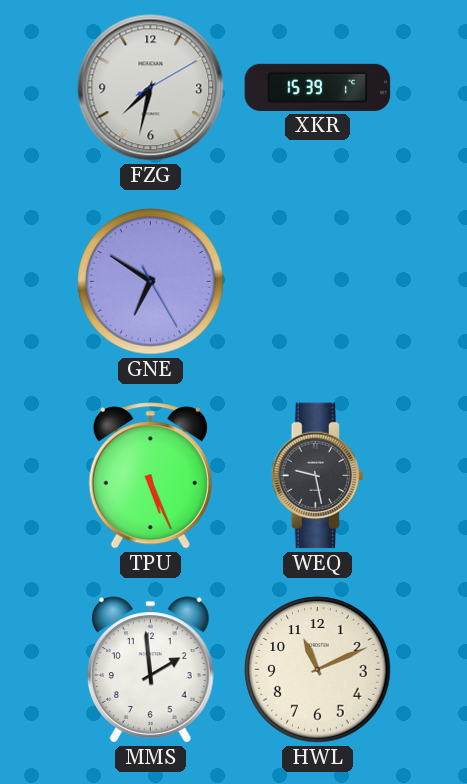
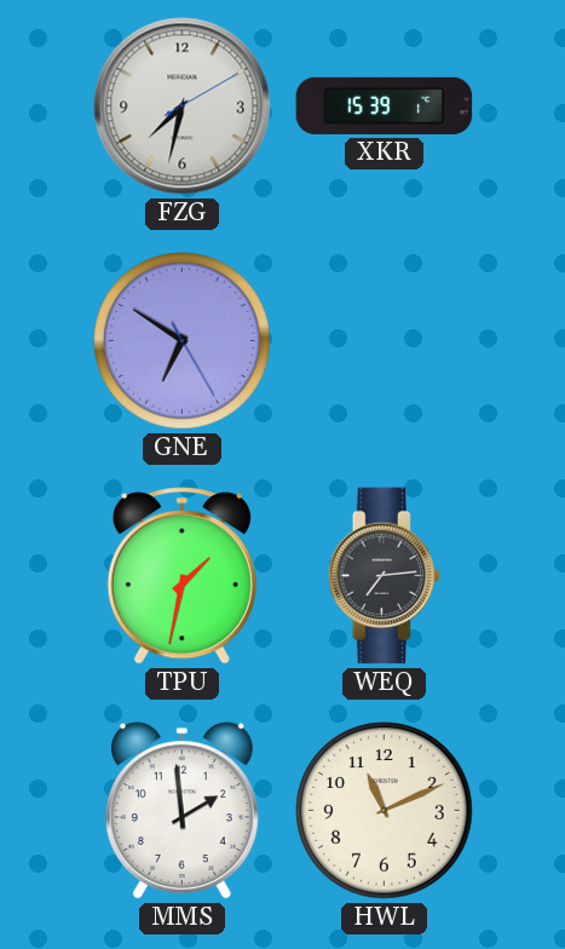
TPU: 5:26 -> 1:32 (181, 576)
WEQ: 9:28 -> 7:14 (385, 576)
